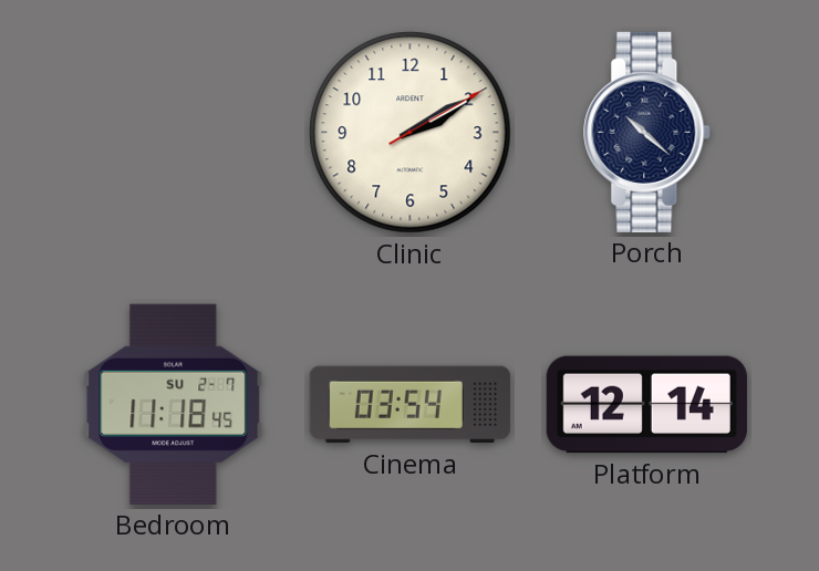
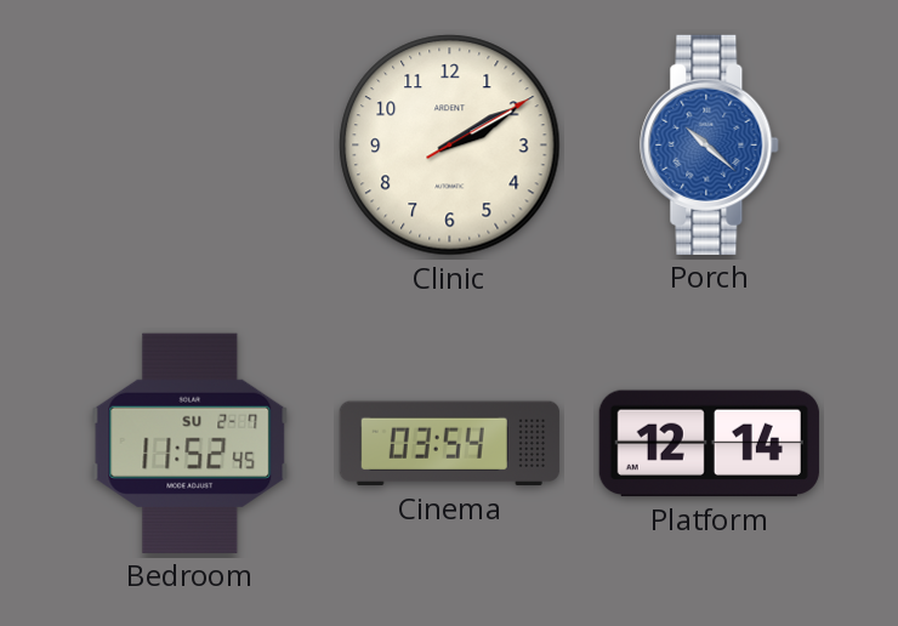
Porch dial: navy -> blue (710, 144)
Bedroom: 11:18 -> 11:52 (191, 443)
